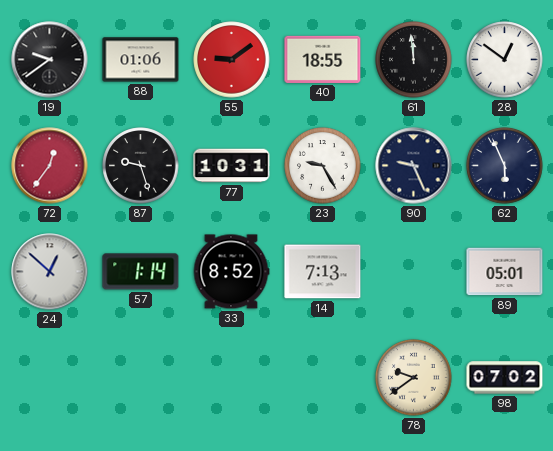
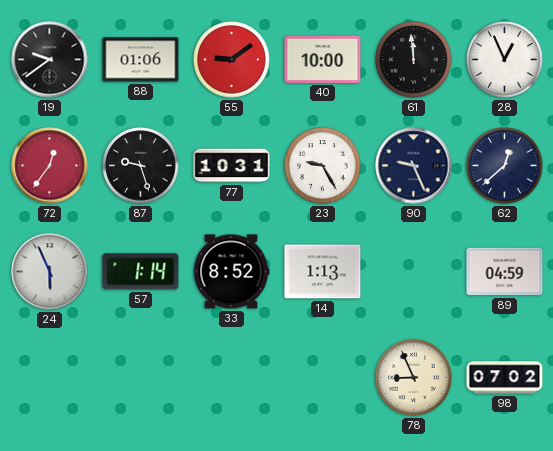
40: 18:55 -> 10:00 (323, 59)
28: 12:51 -> 12:56 (505, 60)
62: 5:56 -> 12:38 (505, 166)
24: 12:52 -> 5:56 (50, 272)
14: 7:13 -> 1:13 (323, 272)
89: 05:01 -> 04:59 (505, 272)
78: 9:39 -> 8:56 (414, 378)
